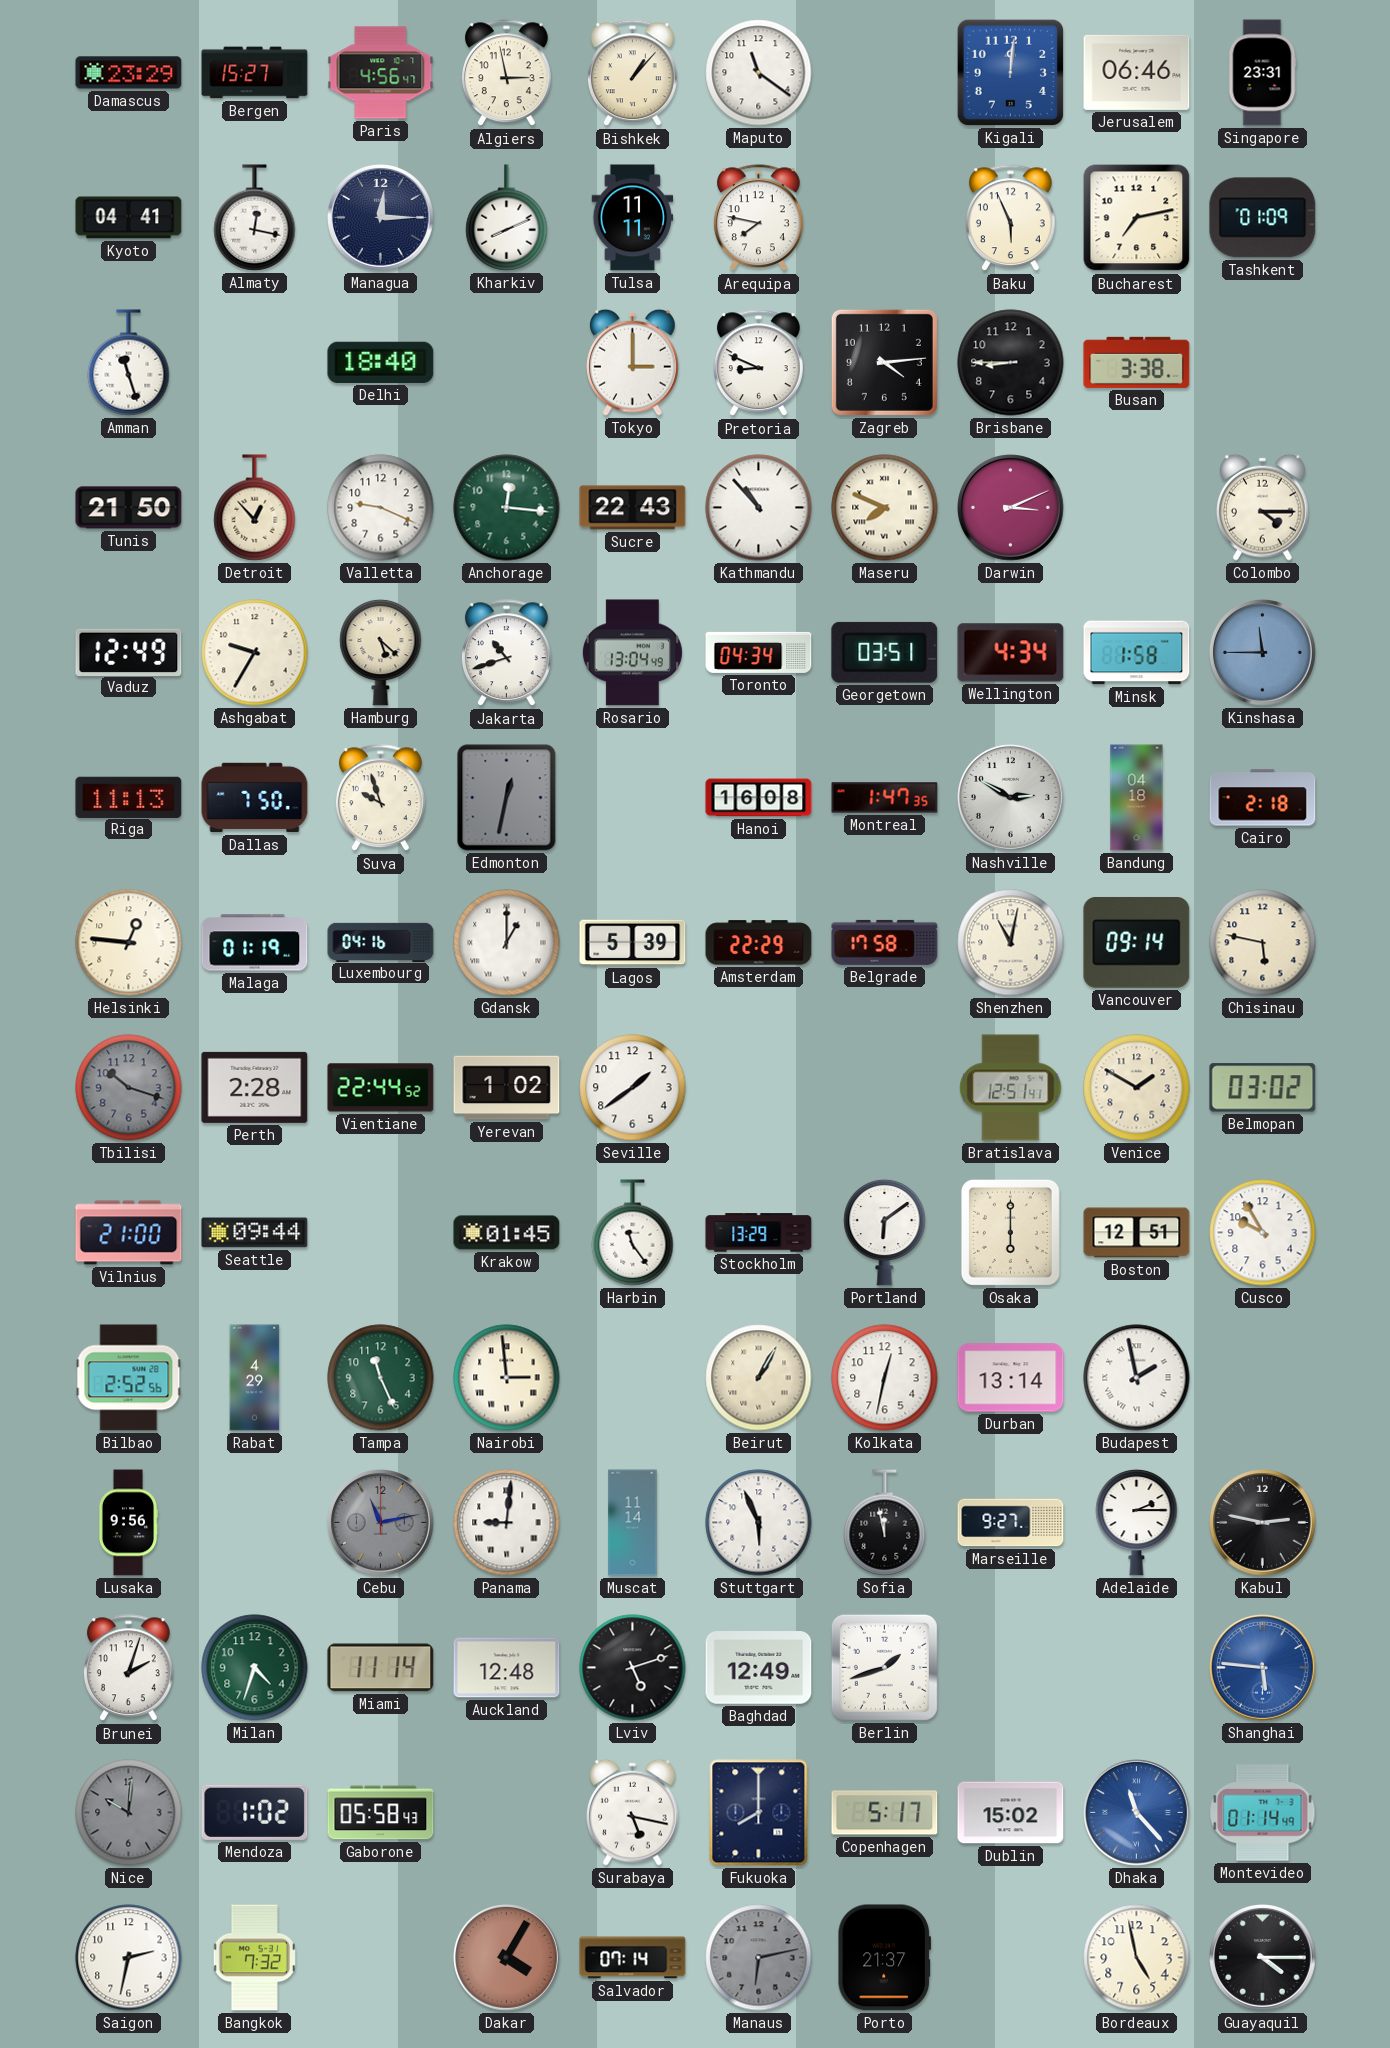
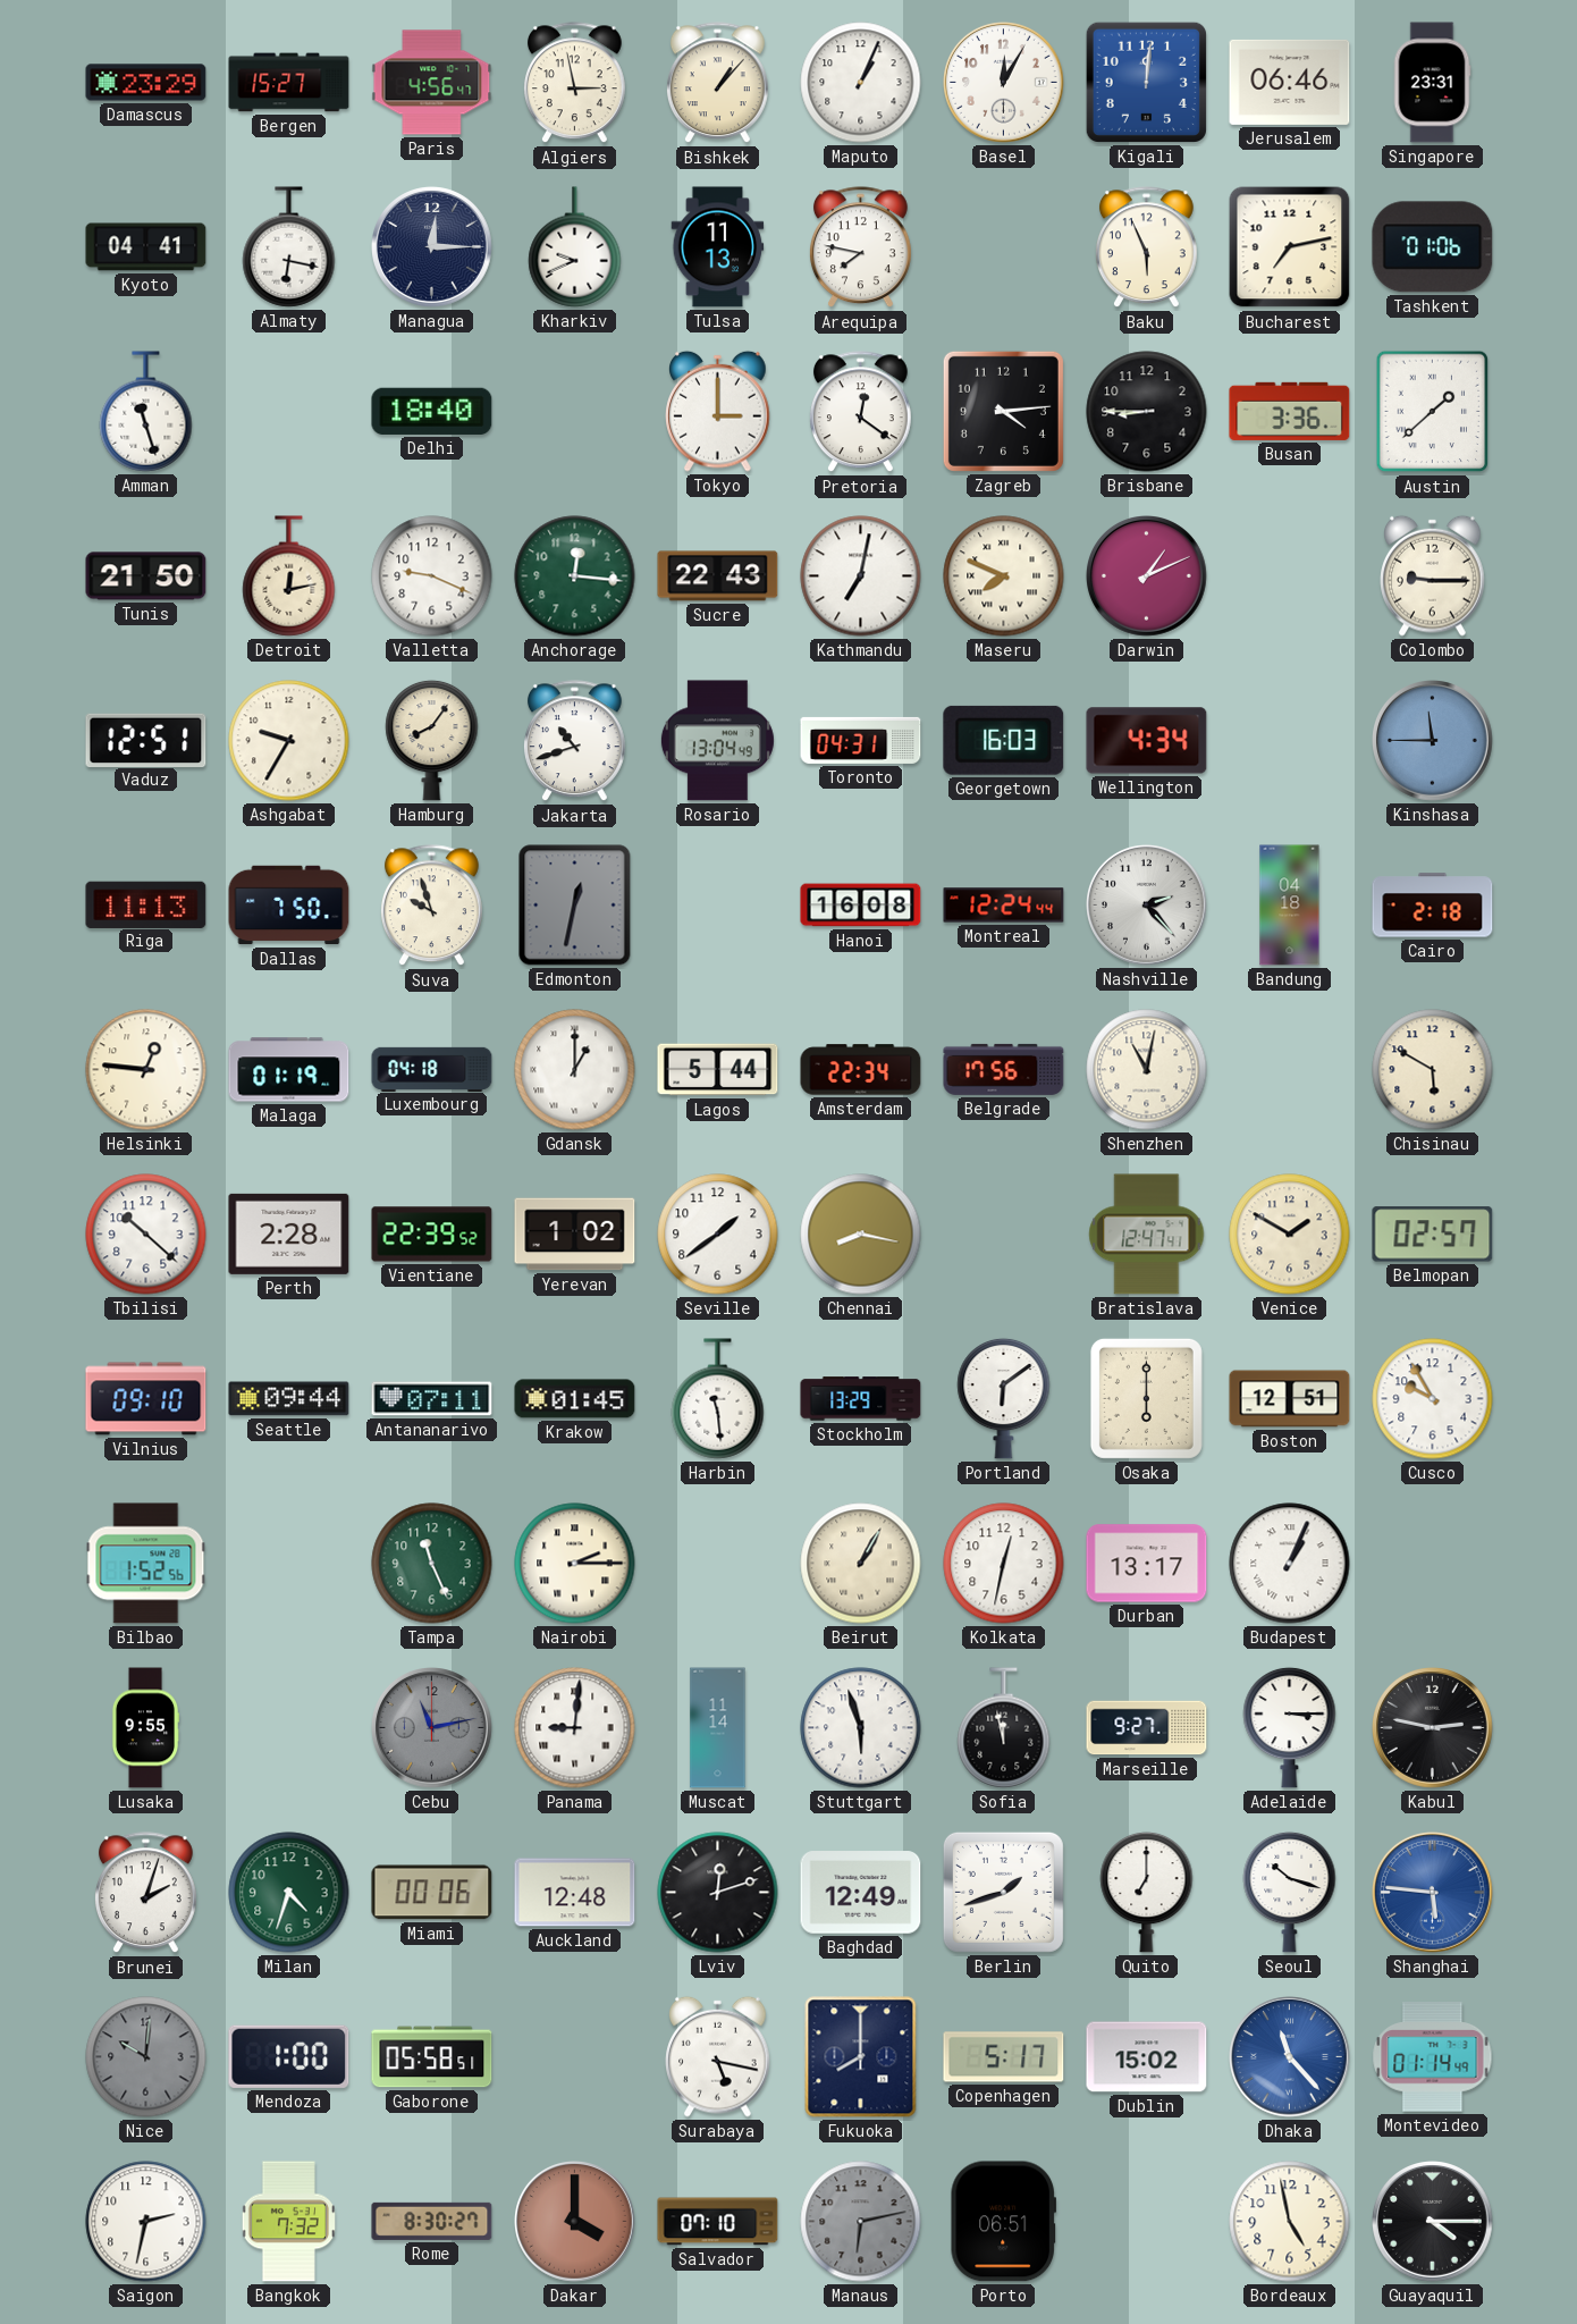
Maputo: 11:21 -> 1:04 (861, 83)
Basel: none -> 12:05 (1004, 83)
Almaty: 12:17 -> 6:17 (289, 247)
Kharkiv: 8:11 -> 9:41 (575, 247)
Tulsa: 11:11 -> 11:13 (718, 247)
Tashkent: 01:09 -> 01:06 (1433, 247)
Pretoria: 8:49 -> 12:21 (860, 412)
Busan: 3:38 -> 3:36 (1290, 411)
Austin: none -> 1:38 (1433, 412)
Detroit: 12:53 -> 12:13 (289, 576)
Kathmandu: 10:53 -> 7:02 (861, 576)
Darwin: 3:11 -> 1:11 (1147, 576)
Colombo: 4:15 -> 9:15 (1433, 575)
Vaduz: 12:49 -> 12:51 (146, 740)
Hamburg: 5:22 -> 8:06 (432, 740)
Toronto: 04:34 -> 04:31 (861, 740)
Georgetown: 03:51 -> 16:03 (1004, 740)
Minsk: 1:58 -> none (1137, 653)
Montreal: 1:47 -> 12:24 (1004, 906)
Nashville: 2:50 -> 2:23 (1147, 906)
Luxembourg: 04:16 -> 04:18 (432, 1069)
Lagos: 5:39 -> 5:44 (718, 1070)
Amsterdam: 22:29 -> 22:34 (861, 1070)
Belgrade: 17:58 -> 17:56 (1004, 1069)
Vancouver: 09:14 -> none (1137, 942)
Chisinau: 5:47 -> 5:50 (1433, 1070)
Tbilisi: 10:18 -> 10:22 (146, 1235)
Tbilisi dial: grey -> white (146, 1235)
Vientiane: 22:44 -> 22:39 (432, 1235)
Chennai: none -> 8:17 (861, 1235)
Bratislava: 12:51 -> 12:47 (1147, 1235)
Belmopan: 03:02 -> 02:57 (1433, 1235)
Vilnius: 21:00 -> 09:10 (146, 1399)
Antananarivo: none -> 07:11 (432, 1399)
Harbin: 11:24 -> 11:29 (718, 1399)
Bilbao: 2:52 -> 1:52 (146, 1564)
Rabat: 4:29 -> none (255, 1378)
Nairobi: 2:59 -> 2:15 (575, 1564)
Durban: 13:14 -> 13:17 (1147, 1564)
Budapest: 1:58 -> 1:04 (1290, 1564)
Lusaka: 9:56 -> 9:55 (145, 1728)
Stuttgart: 5:56 -> 5:57 (861, 1728)
Adelaide: 2:15 -> 3:15 (1290, 1727)
Miami: 11:14 -> 00:06 (432, 1893)
Lviv: 5:12 -> 12:12 (718, 1893)
Quito: none -> 7:00 (1147, 1892)
Seoul: none -> 10:18 (1290, 1892)
Mendoza: 1:02 -> 1:00 (289, 2056)
Gaborone: 05:58:43 -> 05:58:51 (432, 2057)
Rome: none -> 8:30 (432, 2221)
Dakar: 4:05 -> 4:00 (575, 2222)
Salvador: 07:14 -> 07:10 (718, 2222)
Porto: 21:37 -> 06:51 (1003, 2222)
